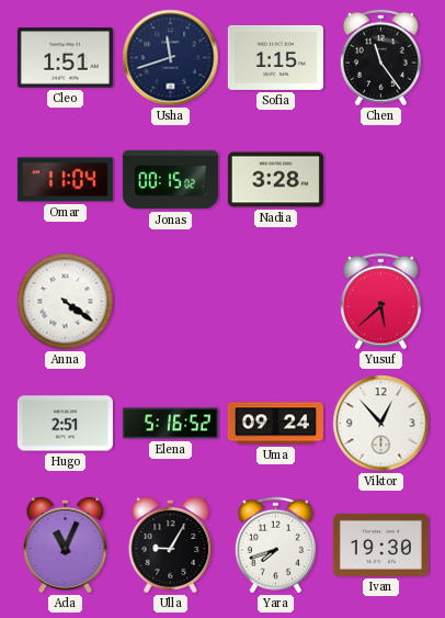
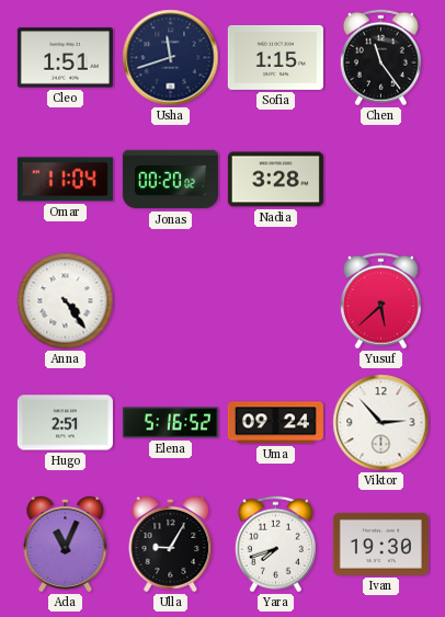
Jonas: 00:15 -> 00:20 (170, 180)
Anna: 4:21 -> 4:24 (66, 301)
Viktor: 12:53 -> 2:53 (381, 423)
